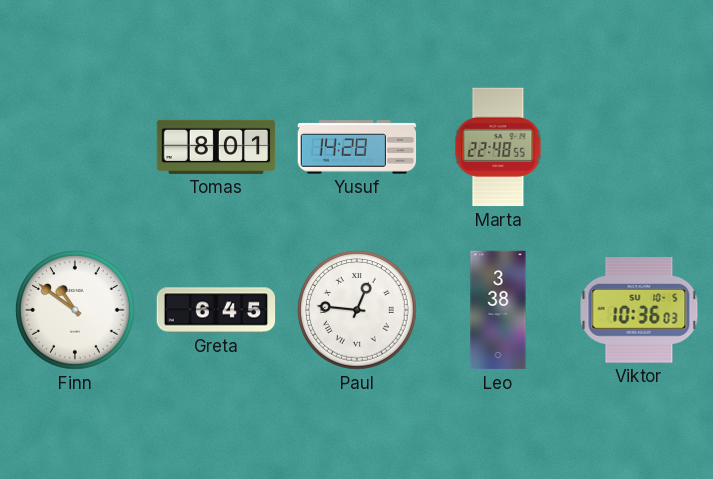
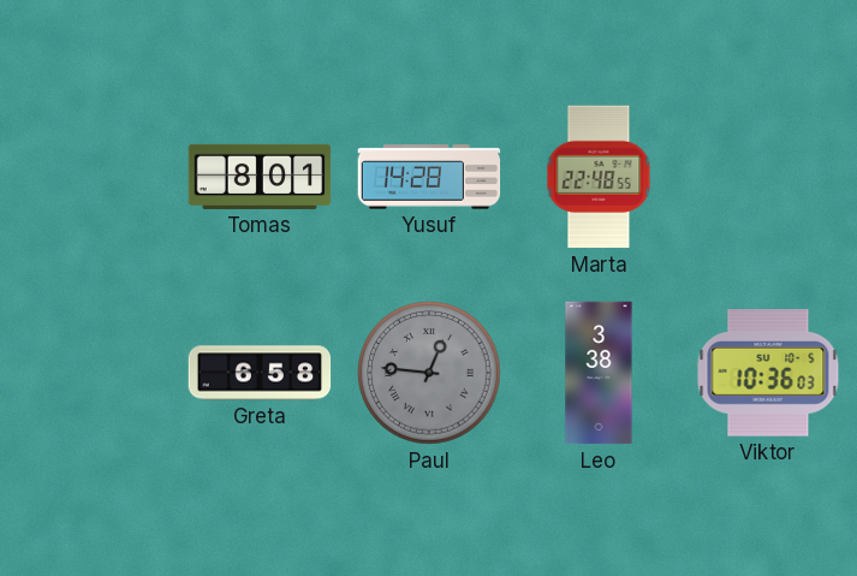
Finn: 10:51 -> none (75, 310)
Greta: 6:45 -> 6:58 (260, 373)
Paul dial: white -> grey (429, 373)
